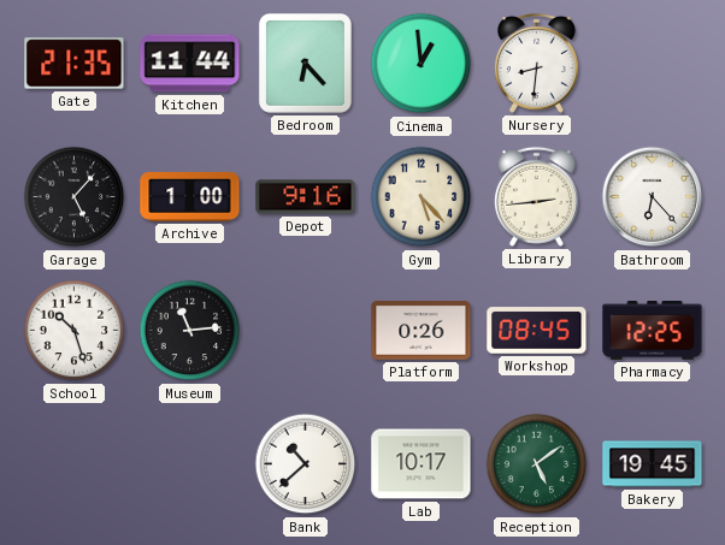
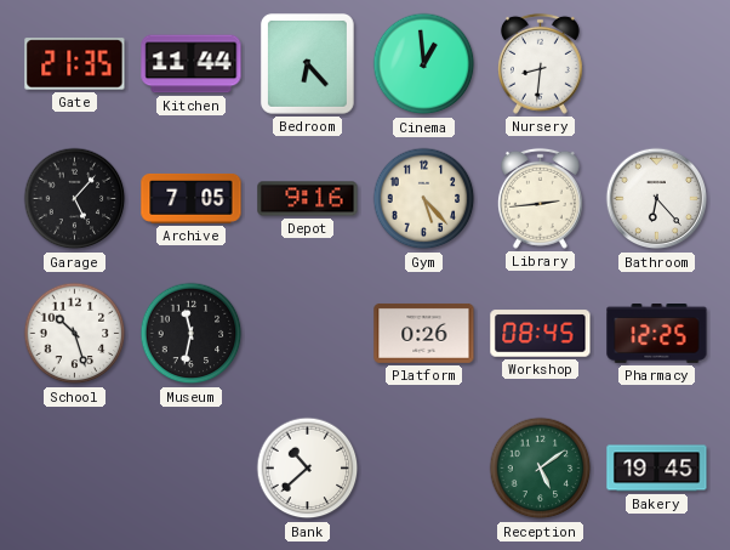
Archive: 1:00 -> 7:05 (192, 198)
Museum: 11:14 -> 11:32 (192, 334)
Lab: 10:17 -> none (422, 464)
